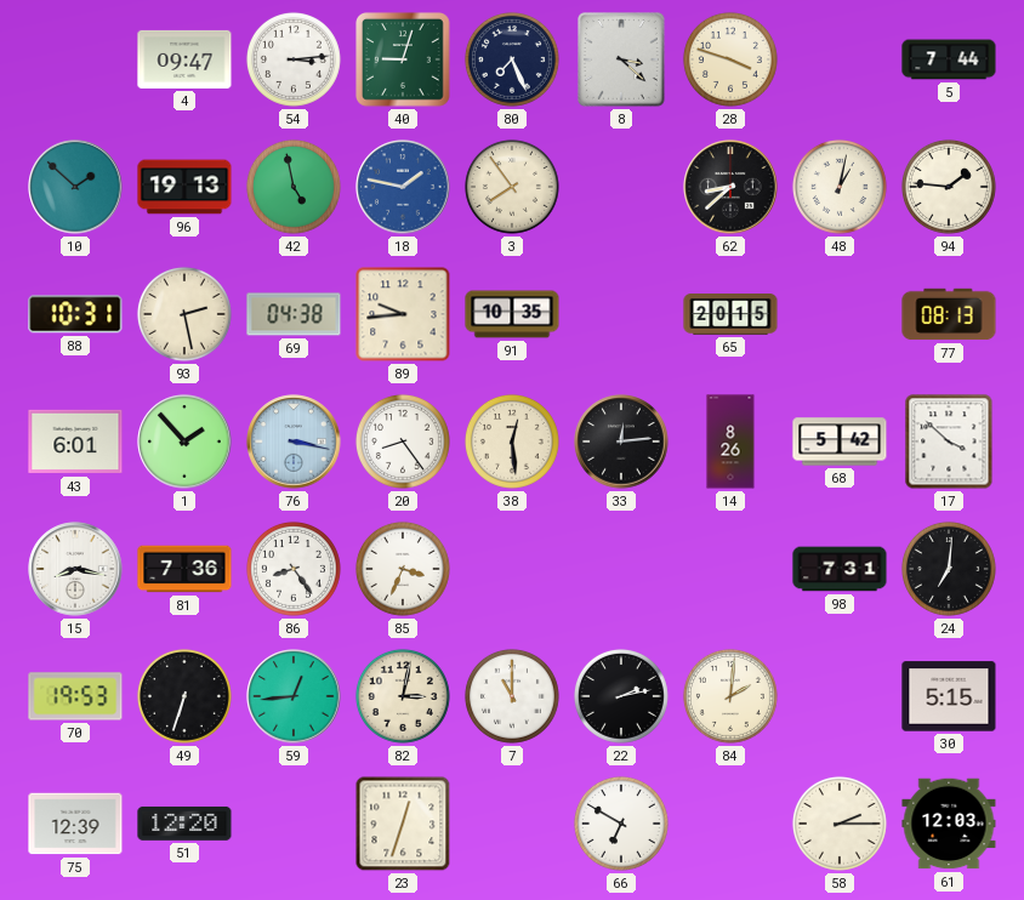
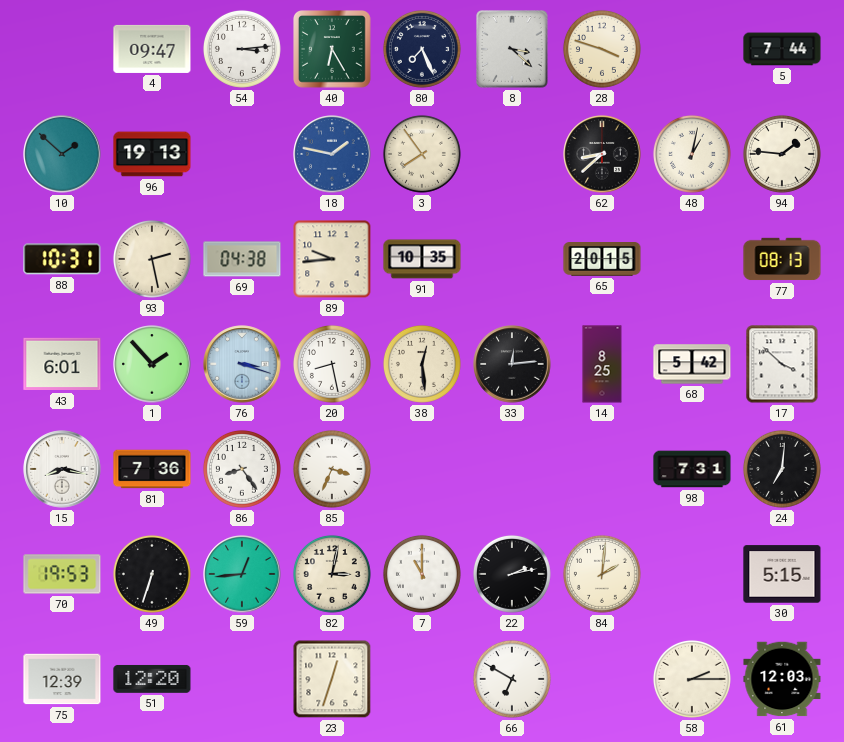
40: 9:03 -> 6:25 (333, 50)
42: 4:58 -> none (294, 187)
76: 3:17 -> 3:18 (242, 364)
20: 8:24 -> 8:28 (332, 364)
14: 8:26 -> 8:25 (602, 364)
